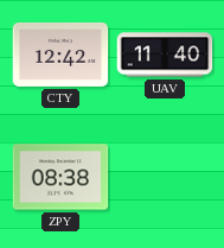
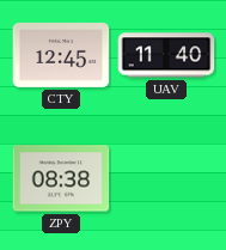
CTY: 12:42 -> 12:45 (61, 55)
